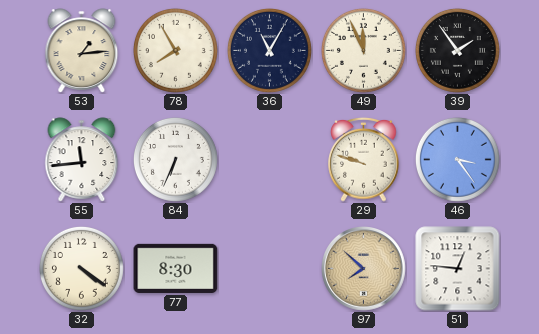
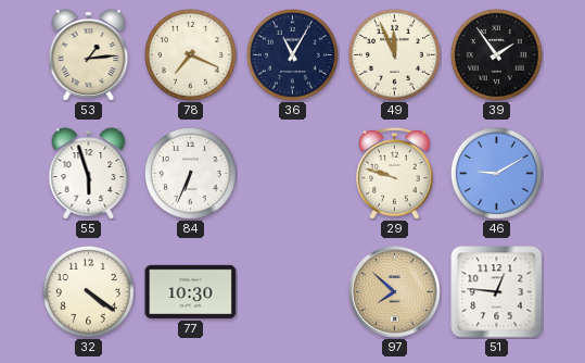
78: 7:55 -> 7:19 (190, 54)
55: 11:44 -> 5:57 (89, 174)
46: 3:24 -> 9:10 (496, 173)
77: 8:30 -> 10:30 (191, 291)
